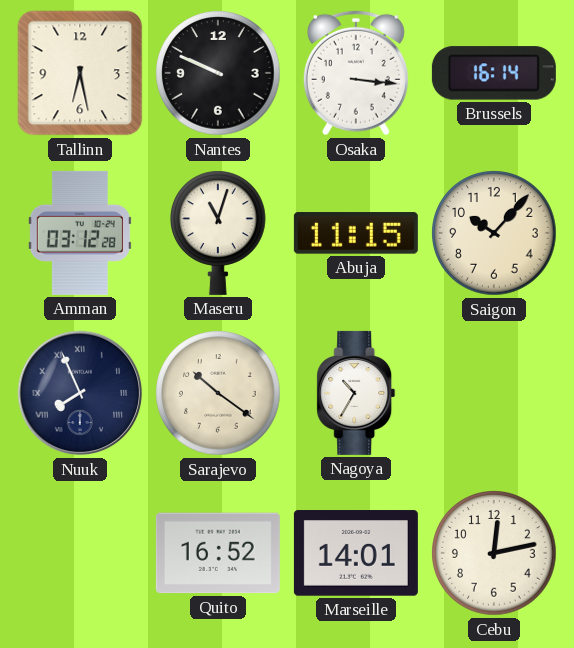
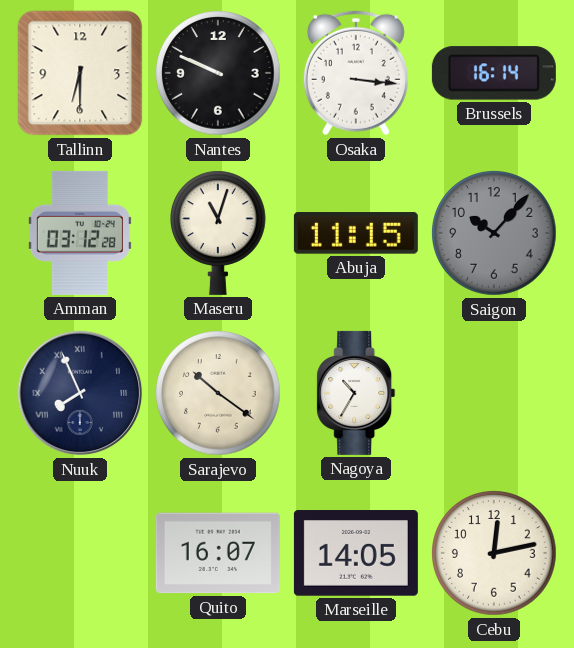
Tallinn: 6:28 -> 6:30 (80, 73)
Saigon dial: cream -> grey (494, 233)
Quito: 16:52 -> 16:07 (218, 553)
Marseille: 14:01 -> 14:05 (356, 553)
